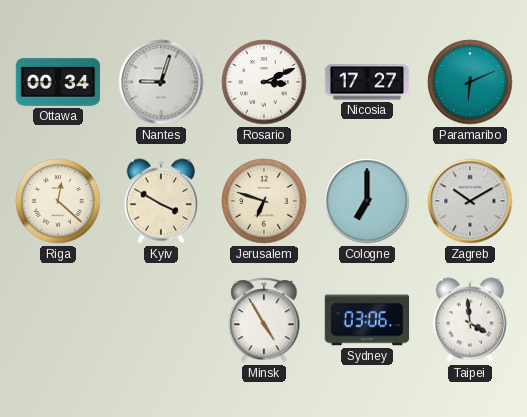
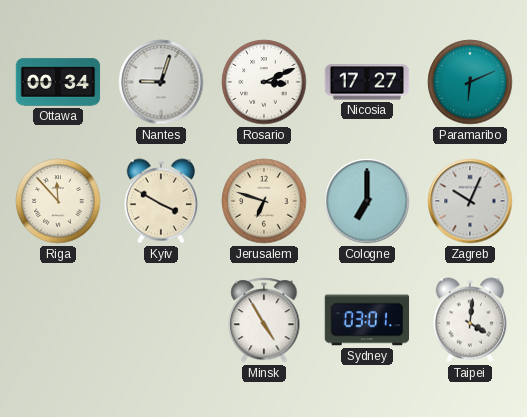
Riga: 12:22 -> 11:53 (58, 201)
Zagreb: 10:10 -> 10:04 (470, 201)
Sydney: 03:06 -> 03:01 (367, 320)
Taipei: 3:59 -> 4:01 (469, 320)
